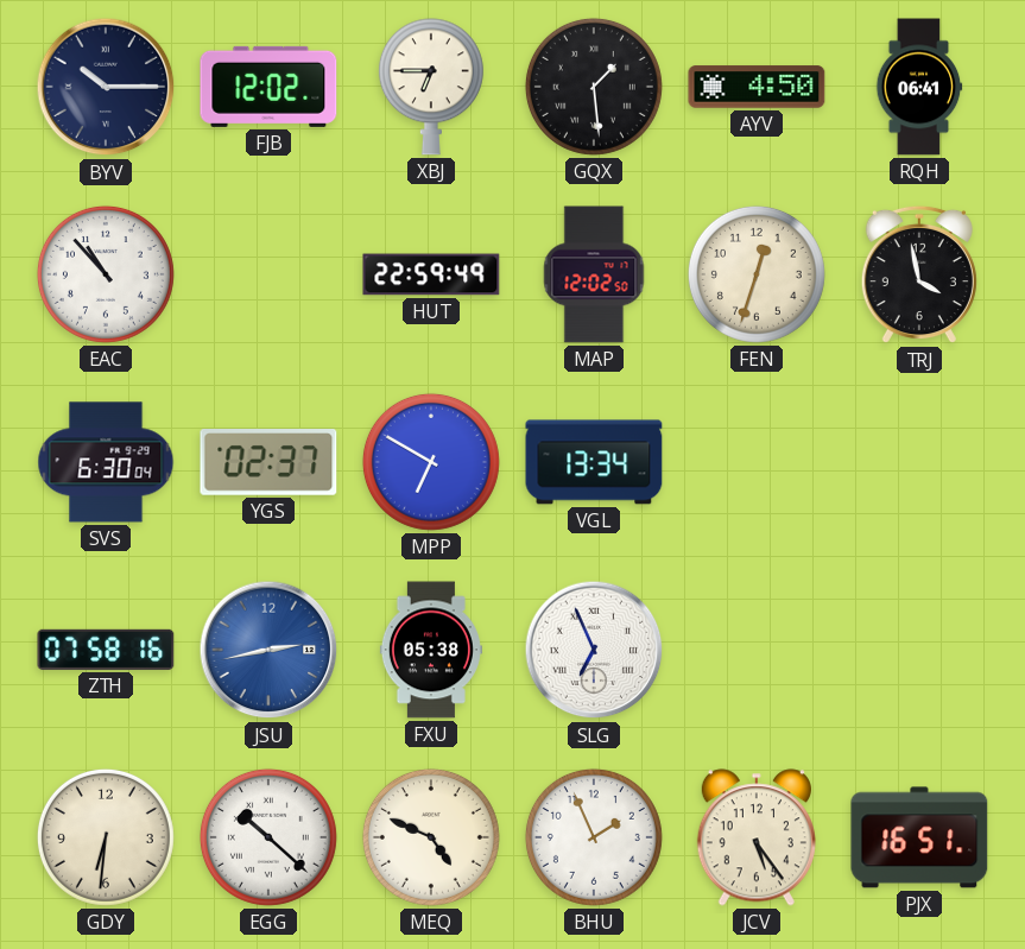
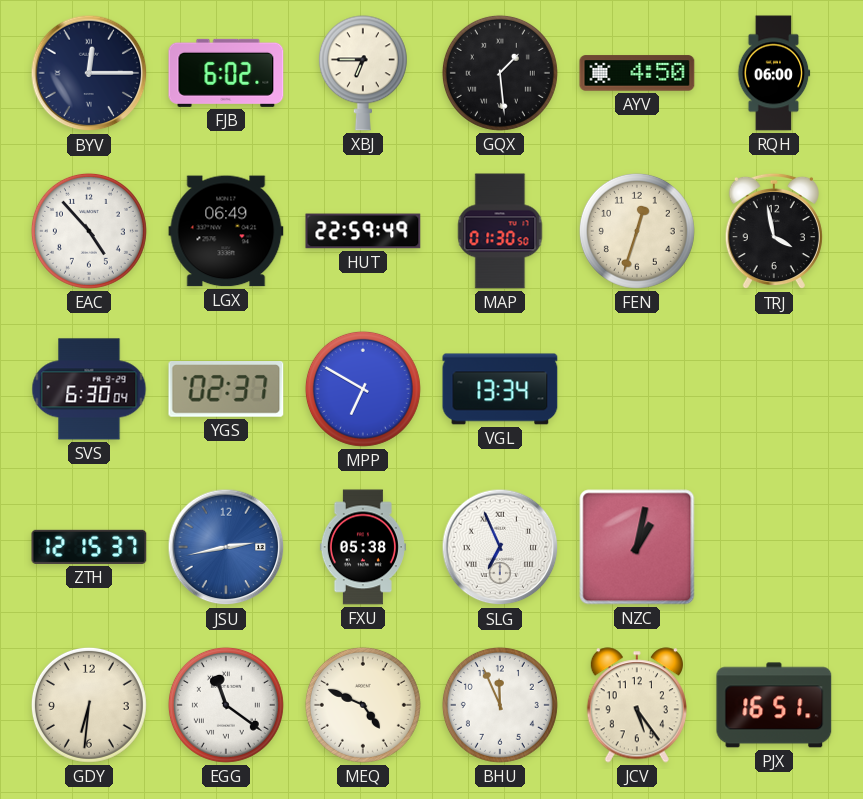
BYV: 10:15 -> 12:15 (89, 73)
FJB: 12:02 -> 6:02 (226, 73)
RQH: 06:41 -> 06:00 (774, 73)
EAC: 10:53 -> 4:53 (89, 231)
LGX: none -> 06:49 (226, 231)
MAP: 12:02 -> 01:30 (500, 231)
ZTH: 07:58 -> 12:15 (89, 547)
NZC: none -> 1:02 (637, 547)
EGG: 10:22 -> 11:21 (226, 705)
BHU: 1:56 -> 11:56 (500, 705)
